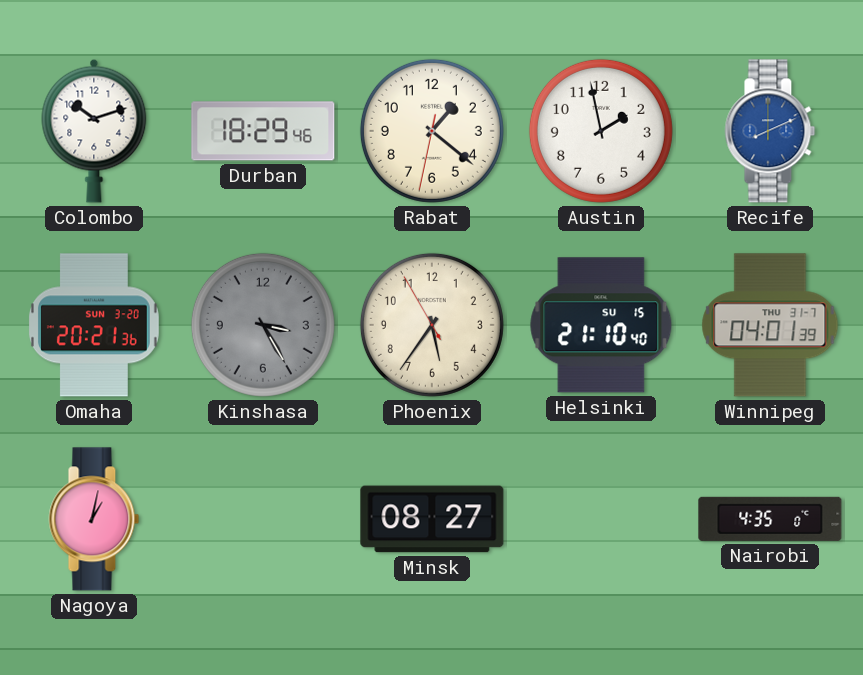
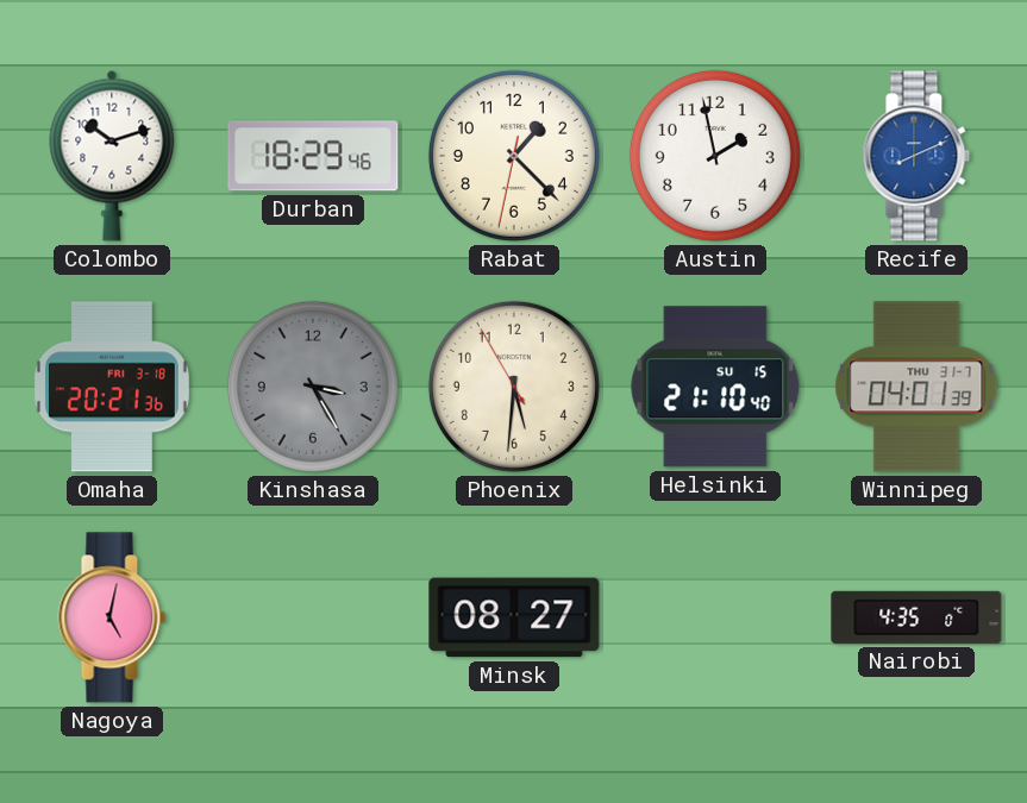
Rabat: 1:21 -> 1:22 (514, 156)
Omaha date: SUN 3-20 -> FRI 3-18 (112, 387)
Phoenix: 5:35 -> 5:30 (514, 387)
Nagoya: 1:02 -> 5:02 (112, 617)
